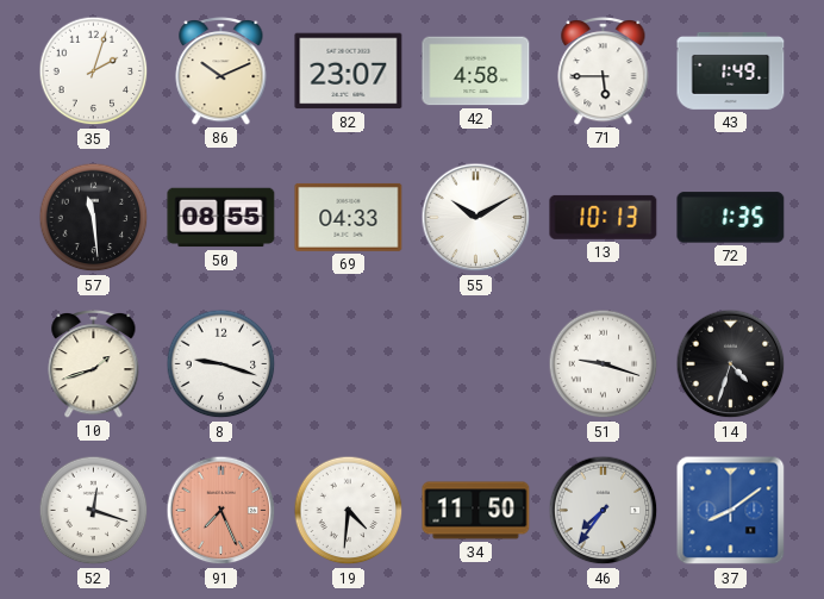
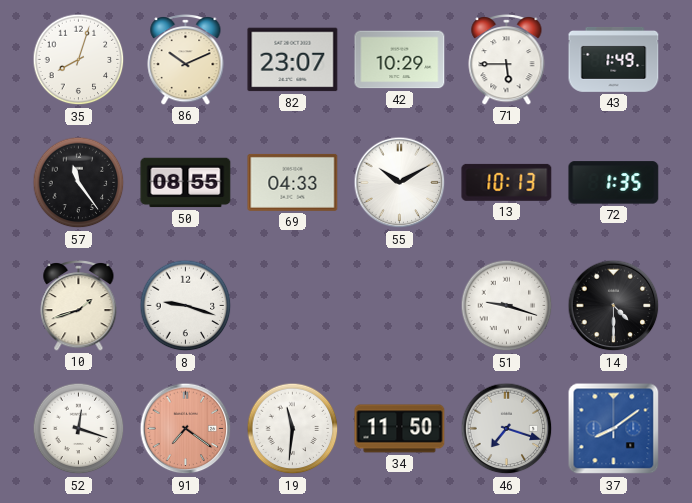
35: 2:03 -> 8:03 (79, 60)
42: 4:58 -> 10:29 (400, 60)
57: 11:29 -> 11:24 (79, 183)
14: 4:33 -> 4:30 (614, 306)
91: 7:26 -> 7:21 (186, 429)
19: 4:31 -> 11:31 (293, 429)
46: 7:36 -> 7:18 (507, 429)
